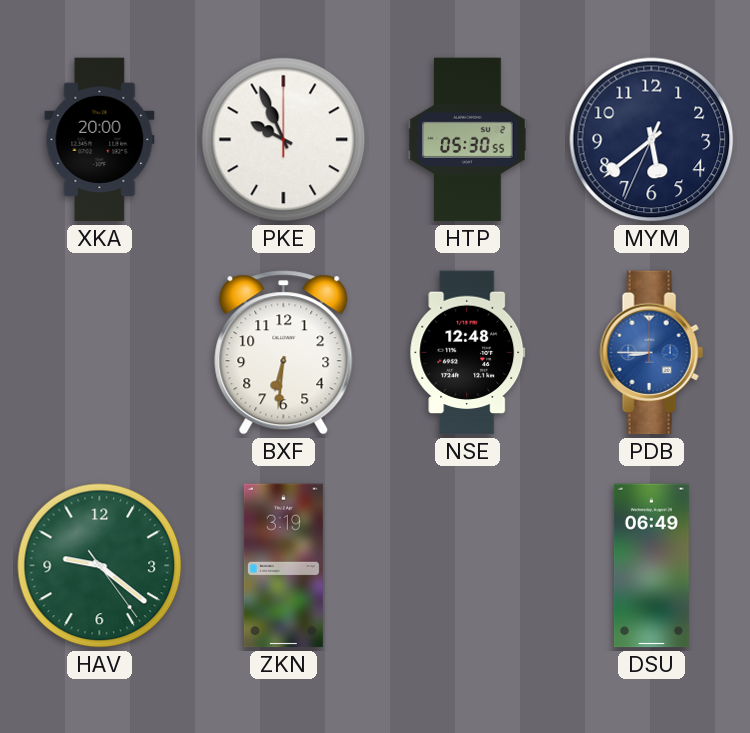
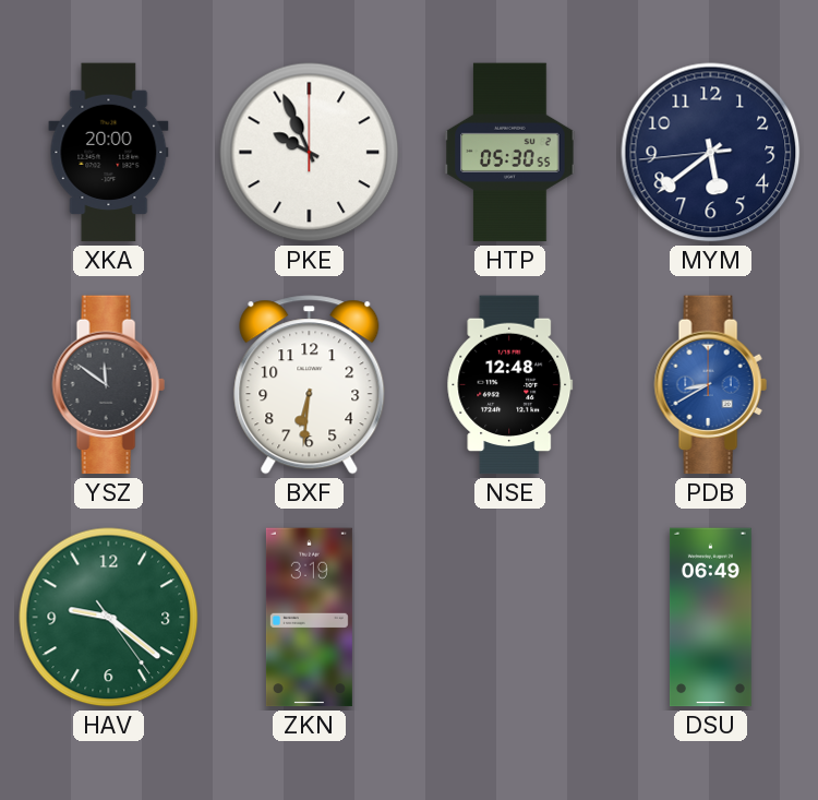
MYM: 5:38:34 -> 5:38:44 (711, 153)
YSZ: none -> 11:51 (108, 385)
PDB: 8:45 -> 8:40 (710, 385)
